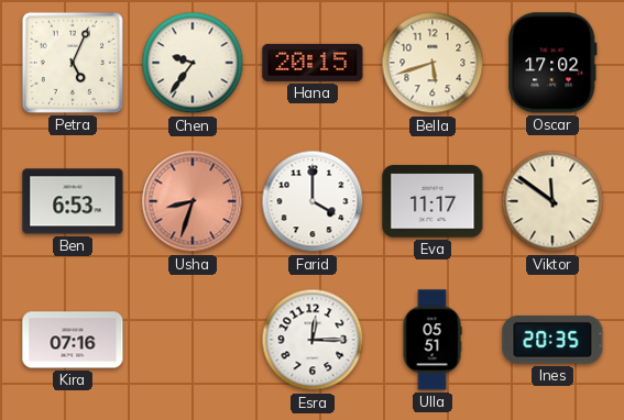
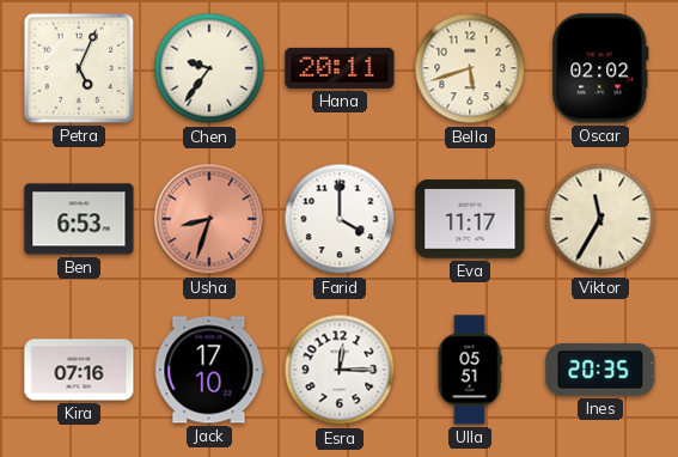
Hana: 20:15 -> 20:11 (340, 68)
Oscar: 17:02 -> 02:02 (600, 68)
Viktor: 11:51 -> 11:35 (600, 219)
Jack: none -> 17:10 (209, 370)
